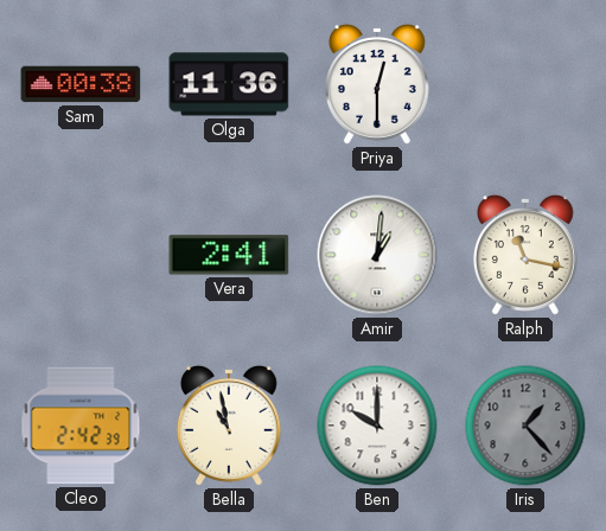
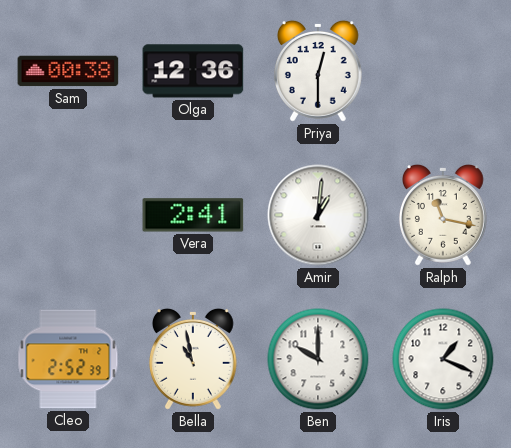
Olga: 11:36 -> 12:36 (193, 71)
Cleo: 2:42 -> 2:52 (68, 359)
Iris: 1:23 -> 1:19 (443, 359)
Iris dial: grey -> white (443, 359)
